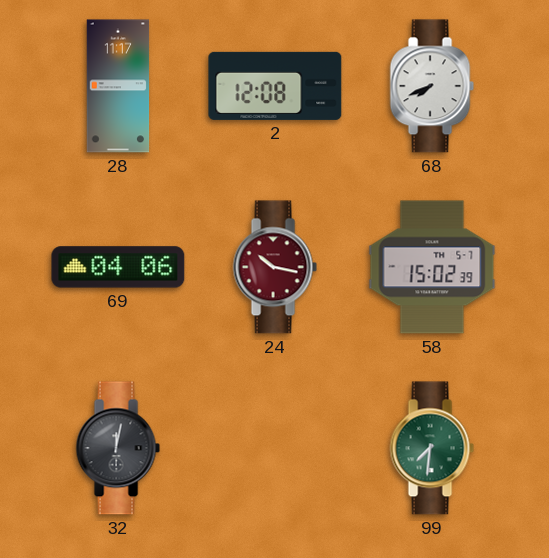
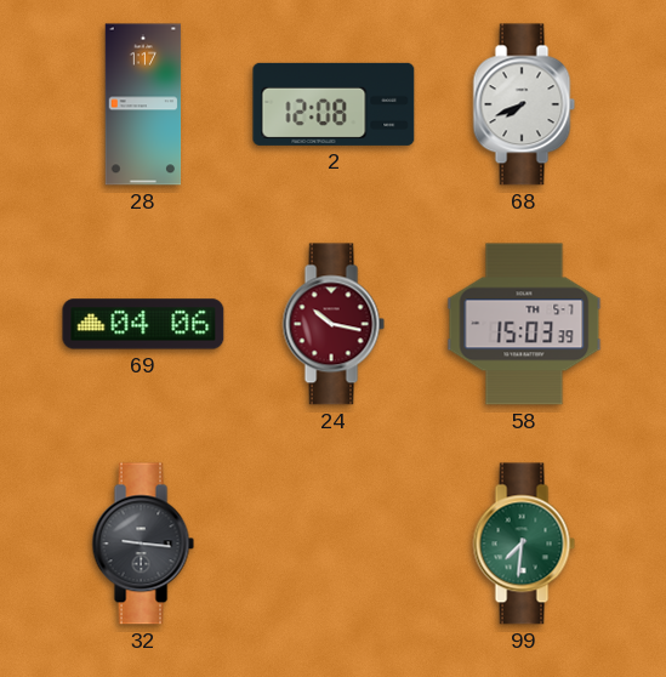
28: 11:17 -> 1:17 (143, 104)
58: 15:02 -> 15:03 (524, 324)
32: 12:02 -> 9:16 (143, 544)
